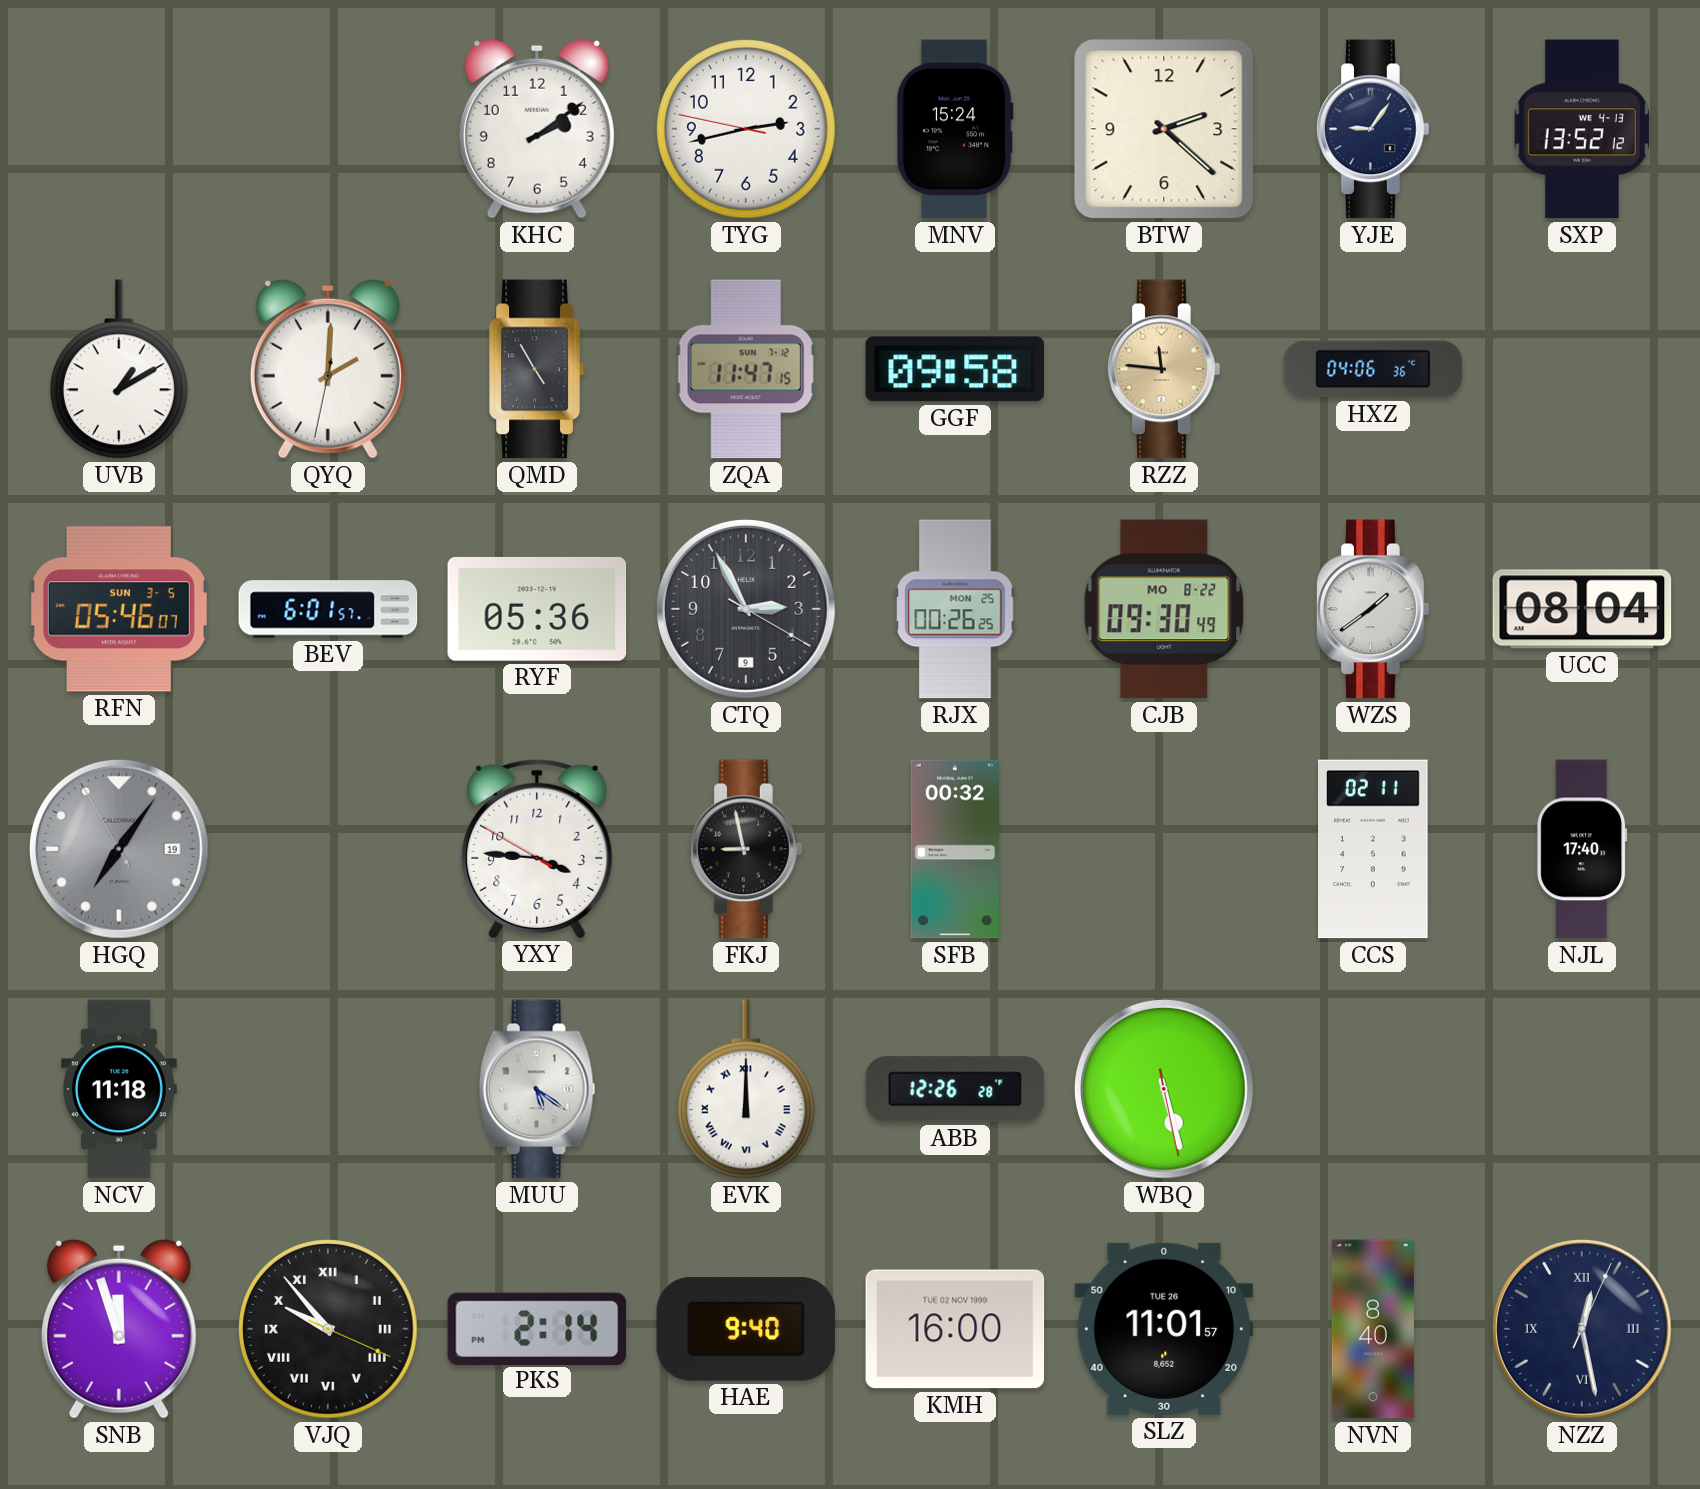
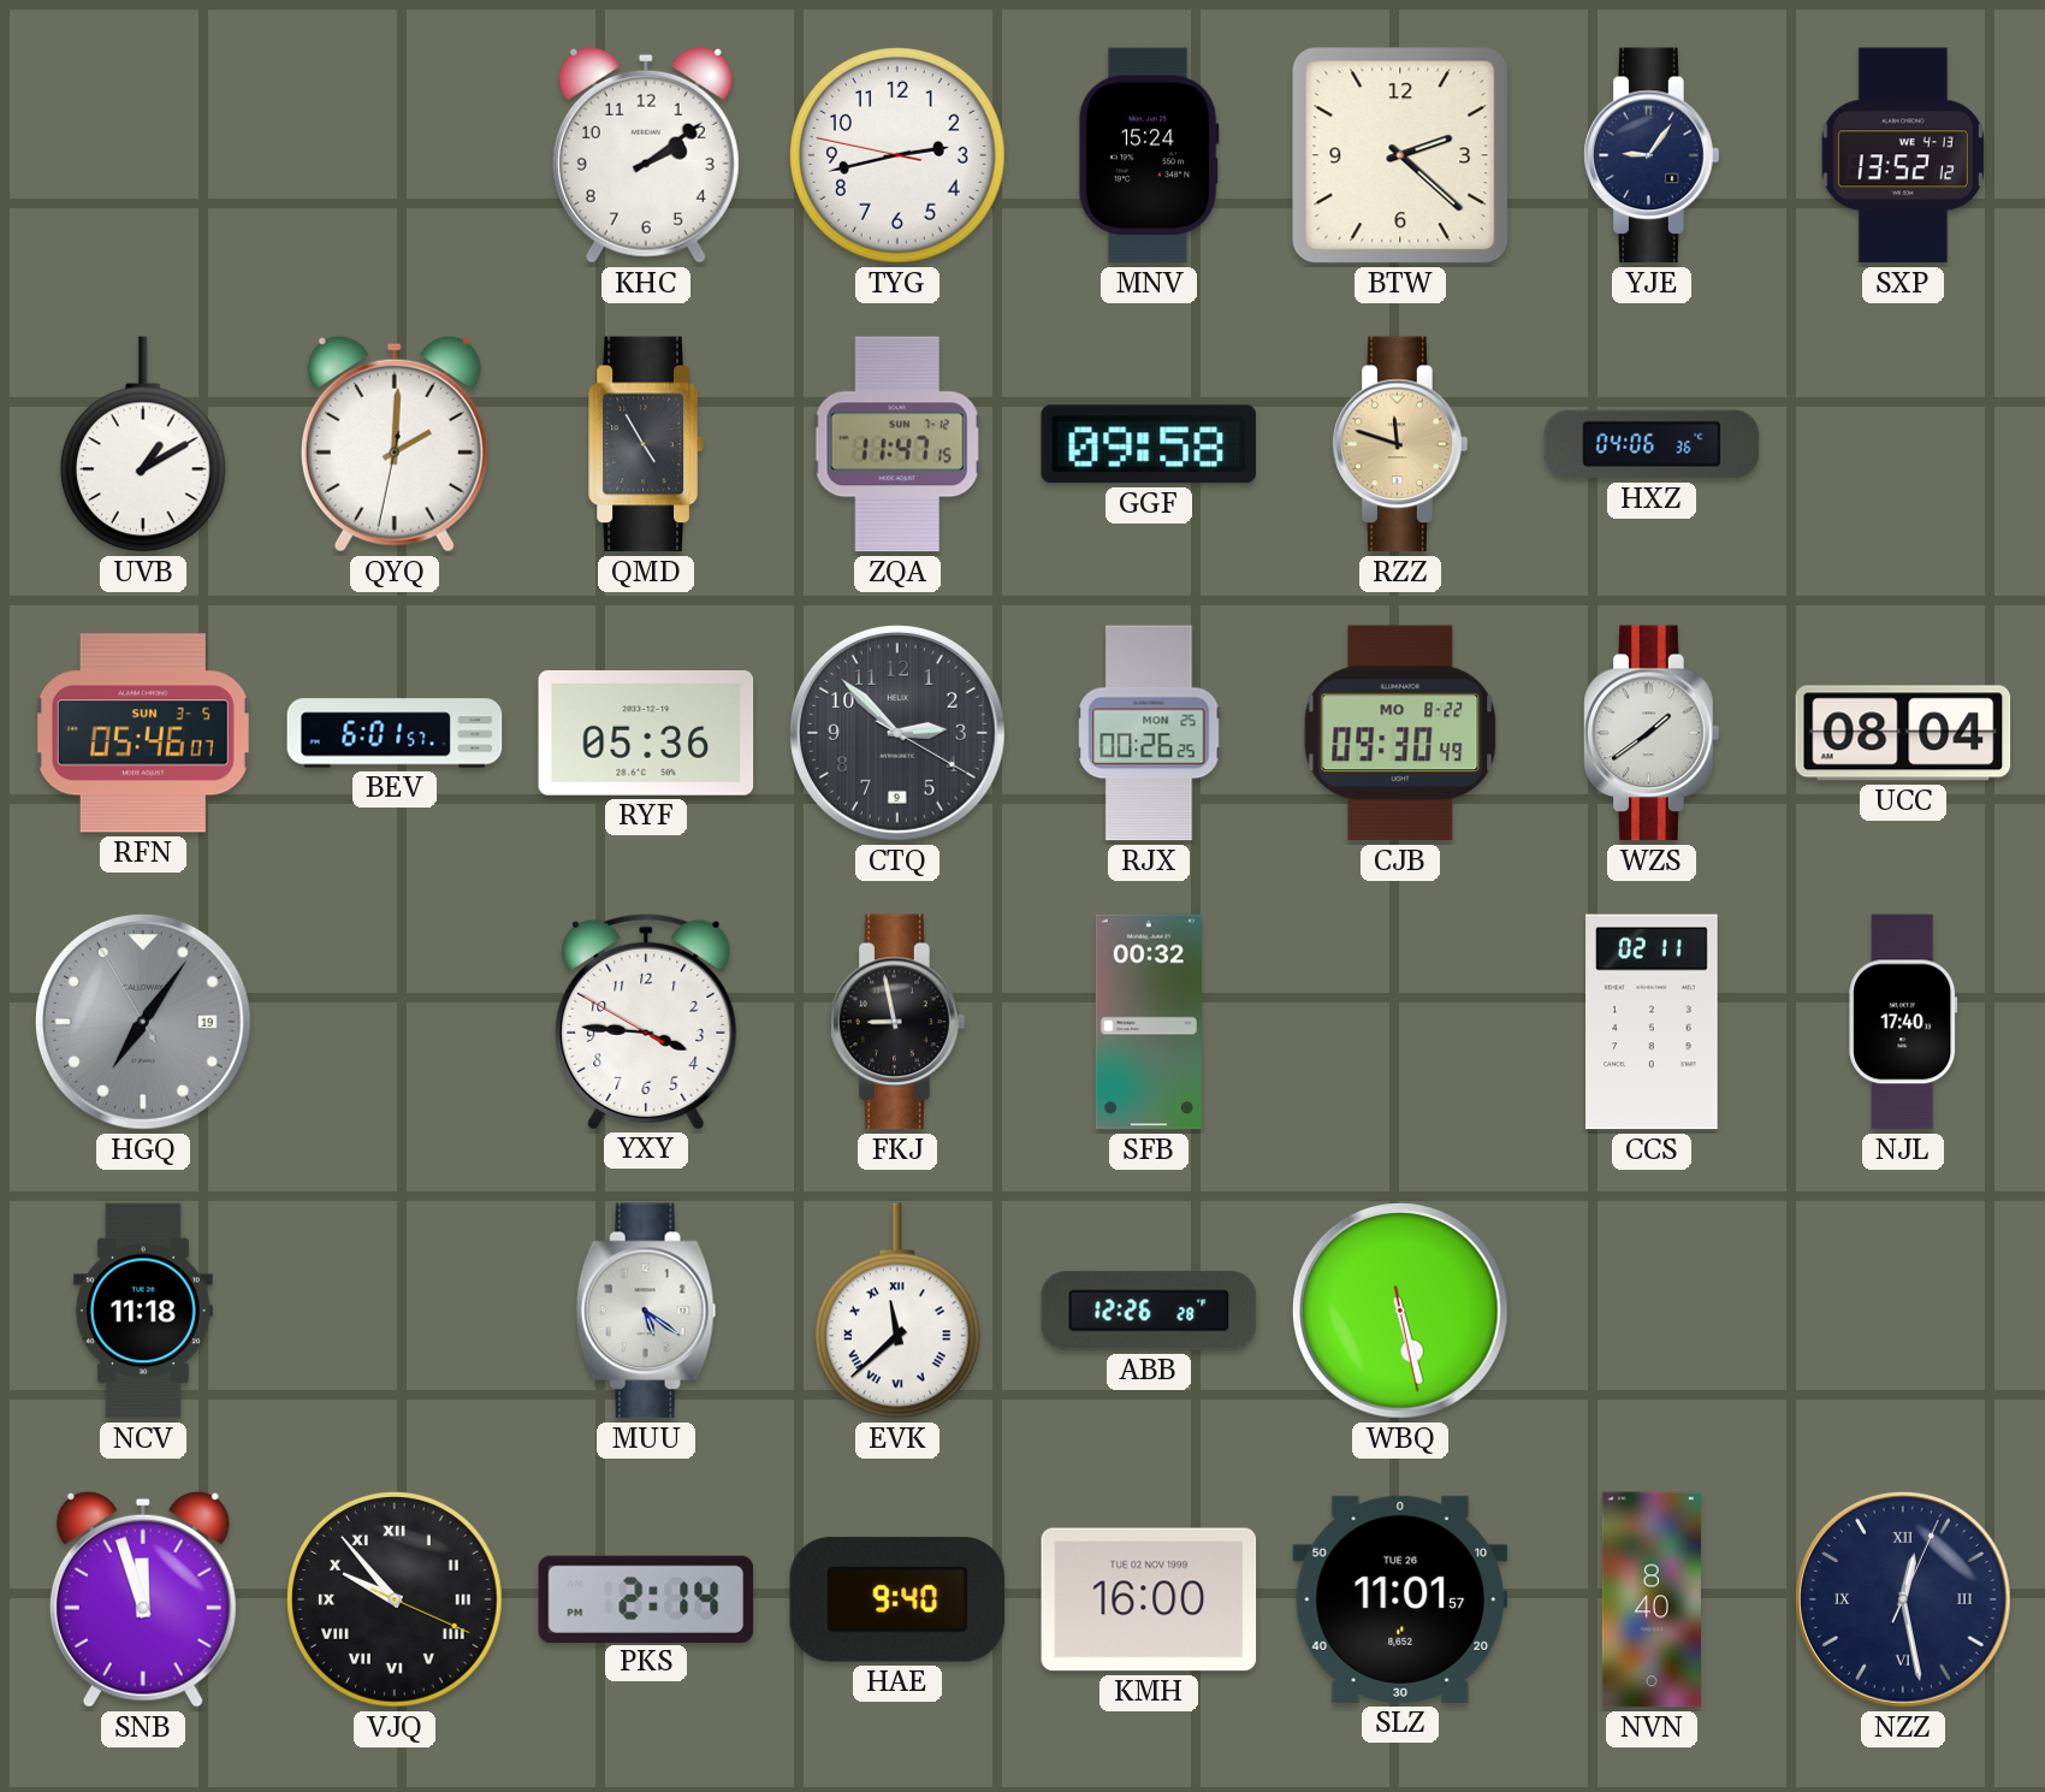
RZZ: 11:46 -> 11:48 (1400, 444)
CTQ: 2:55 -> 2:52 (897, 733)
EVK: 12:00 -> 11:38 (897, 1311)
